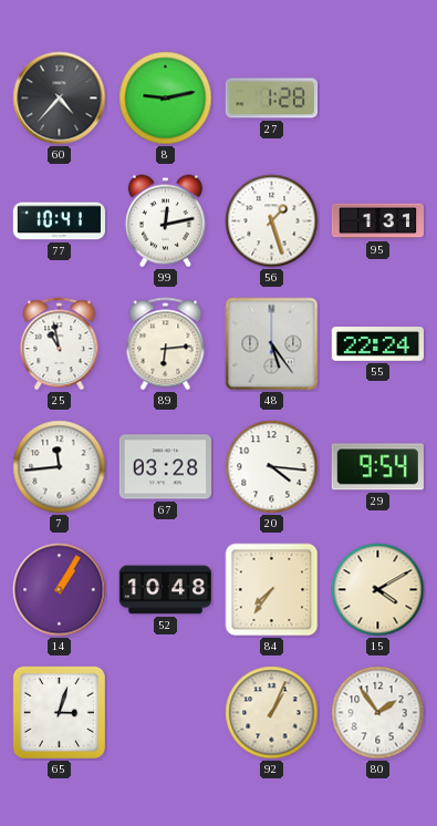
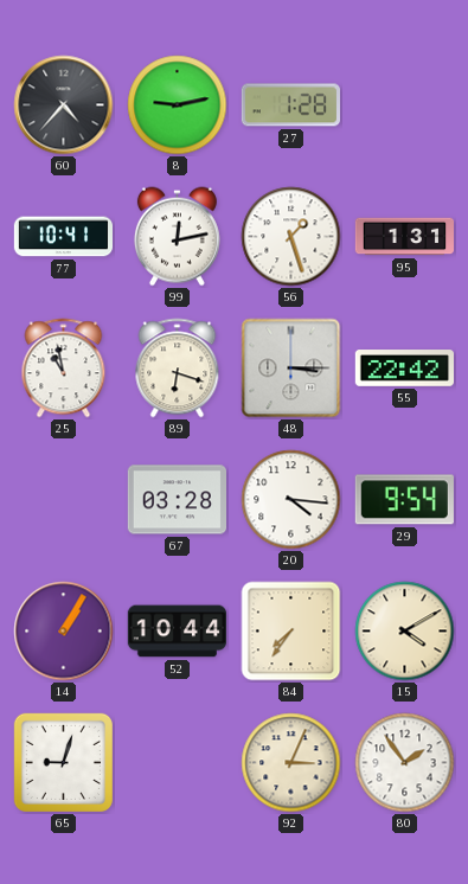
89: 6:14 -> 6:18 (178, 369)
48: 5:24 -> 3:15 (291, 369)
55: 22:24 -> 22:42 (404, 369)
7: 11:44 -> none (60, 467)
52: 10:48 -> 10:44 (177, 632)
65: 3:03 -> 9:03 (63, 762)
92: 1:04 -> 3:04 (291, 763)
